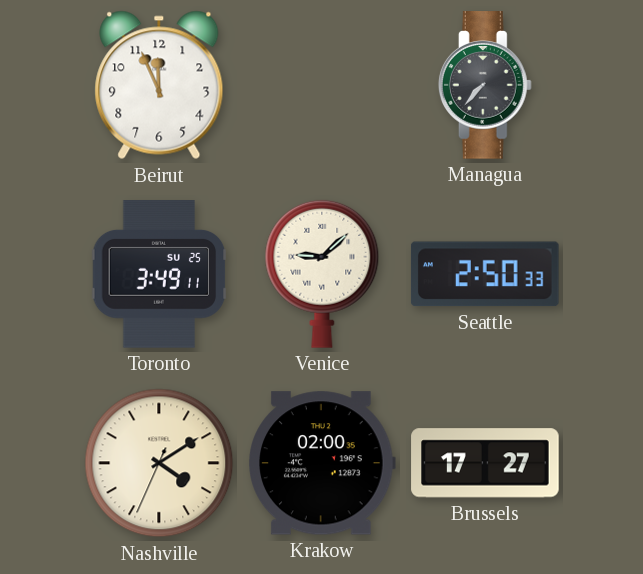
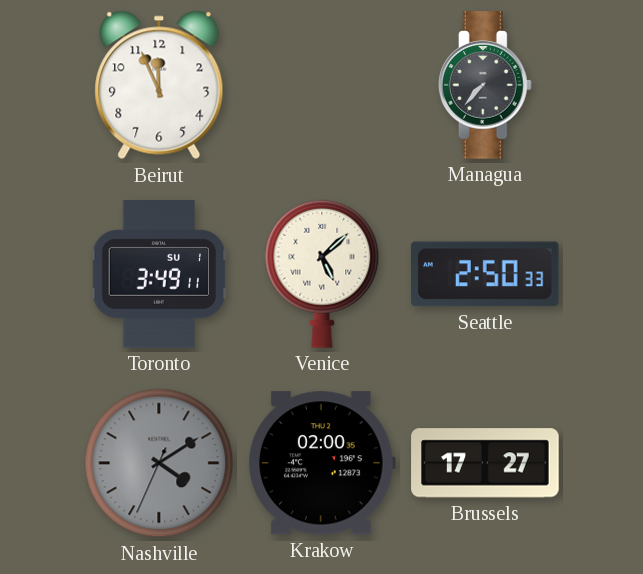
Toronto date: SU 25 -> SU 1 (159, 274)
Venice: 9:08 -> 5:08 (322, 274)
Nashville dial: cream -> grey (159, 463)
